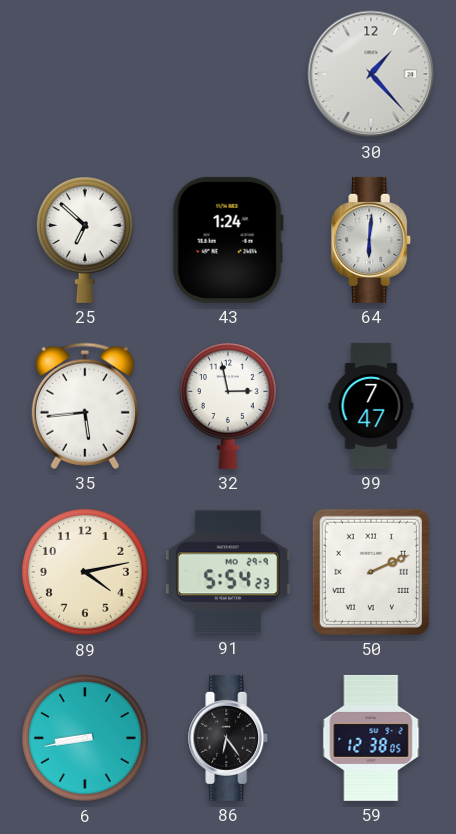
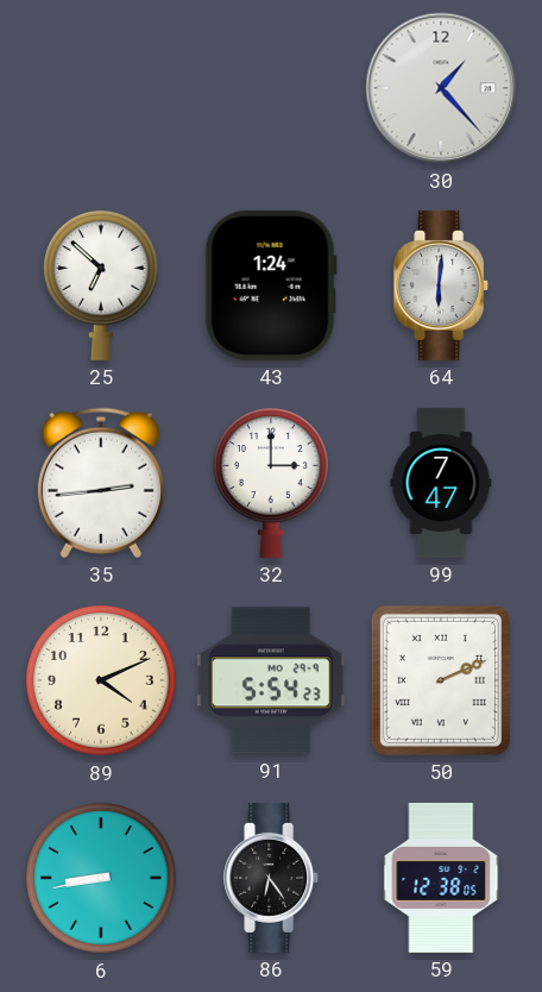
35: 5:44 -> 2:44 (101, 483)
32: 2:58 -> 3:00 (271, 483)
89: 4:13 -> 4:11 (102, 682)
